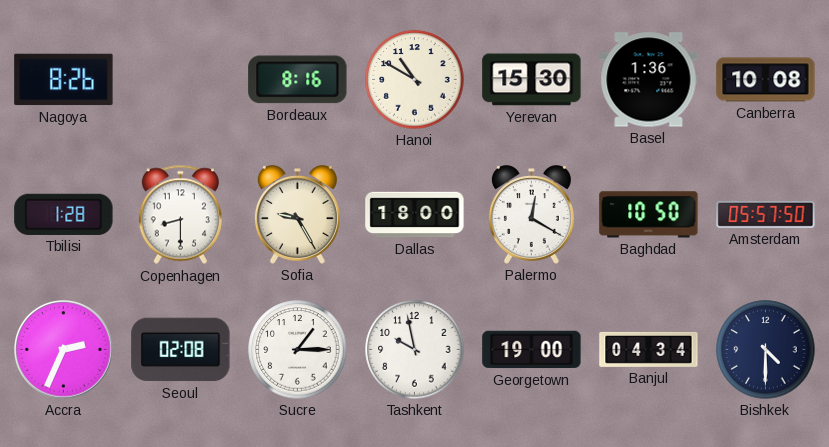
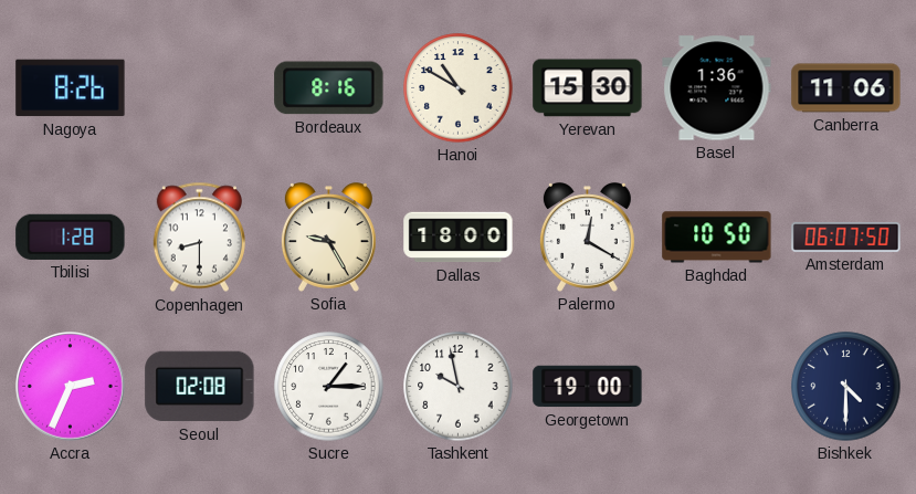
Canberra: 10:08 -> 11:06 (846, 88)
Amsterdam: 05:57 -> 06:07 (846, 237)
Banjul: 04:34 -> none (649, 349)
